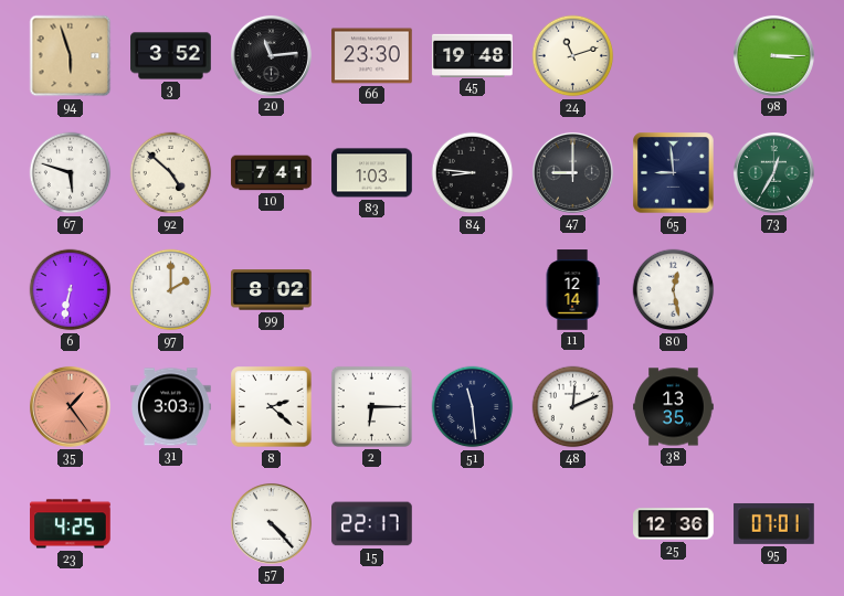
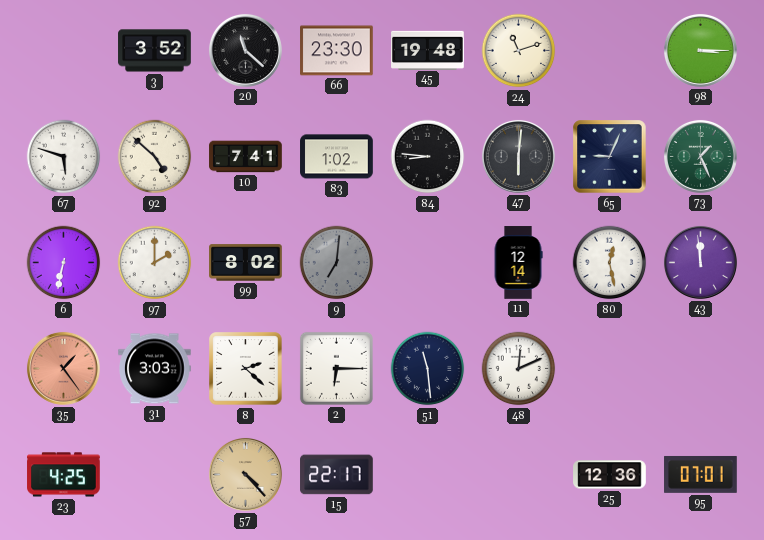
94: 5:57 -> none (71, 56)
20: 11:14 -> 11:22 (245, 50)
83: 1:03 -> 1:02 (337, 157)
47: 9:00 -> 6:01 (518, 156)
65: 8:59 -> 9:04 (610, 157)
73: 12:35 -> 1:26 (700, 156)
9: none -> 7:01 (337, 263)
43: none -> 11:59 (700, 262)
38: 13:35 -> none (674, 407)
57 dial: white -> champagne (245, 474)
